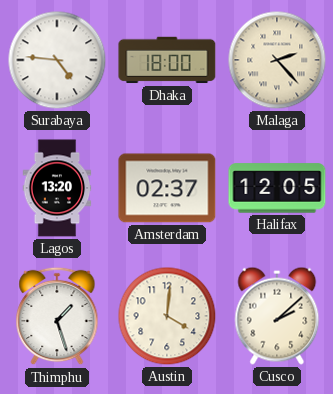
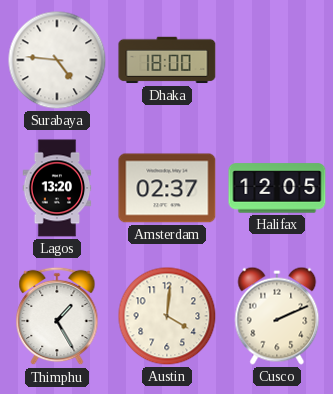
Malaga: 2:23 -> none (277, 60)
Thimphu: 1:27 -> 1:25 (57, 316)
Cusco: 2:08 -> 2:11 (277, 316)
